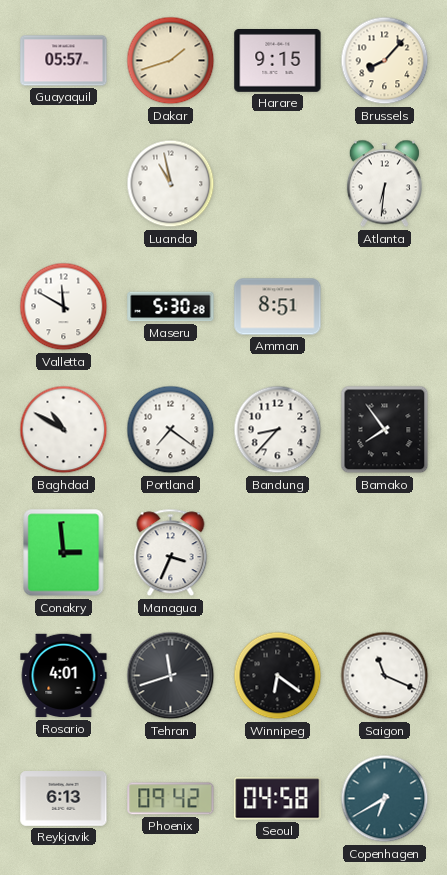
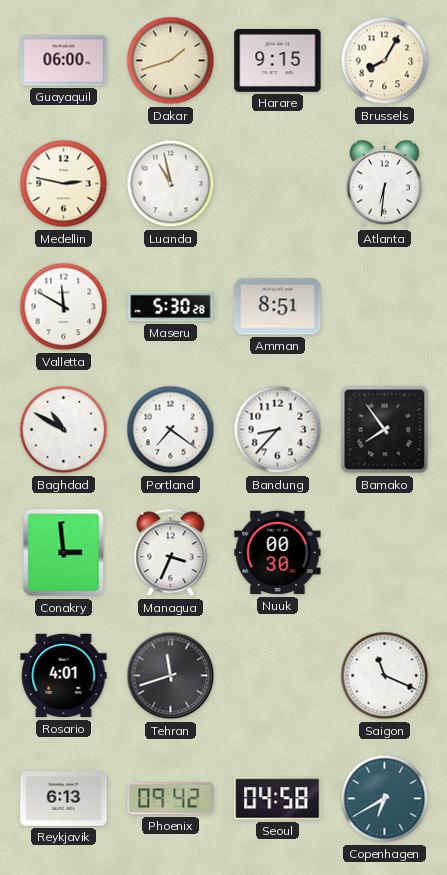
Guayaquil: 05:57 -> 06:00 (64, 61)
Brussels: 8:07 -> 8:05 (385, 61)
Medellin: none -> 2:47 (64, 184)
Nuuk: none -> 00:30 (278, 553)
Winnipeg: 6:21 -> none (278, 676)
